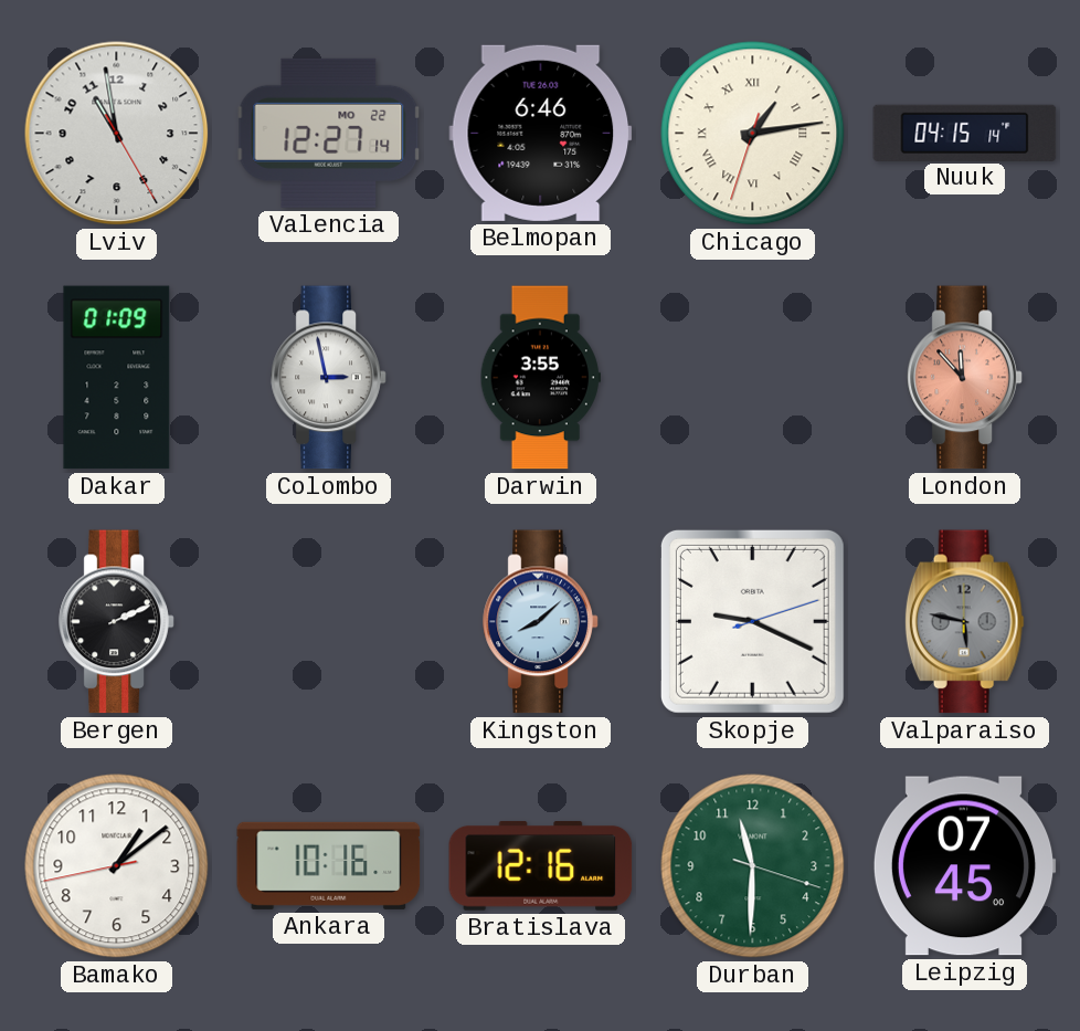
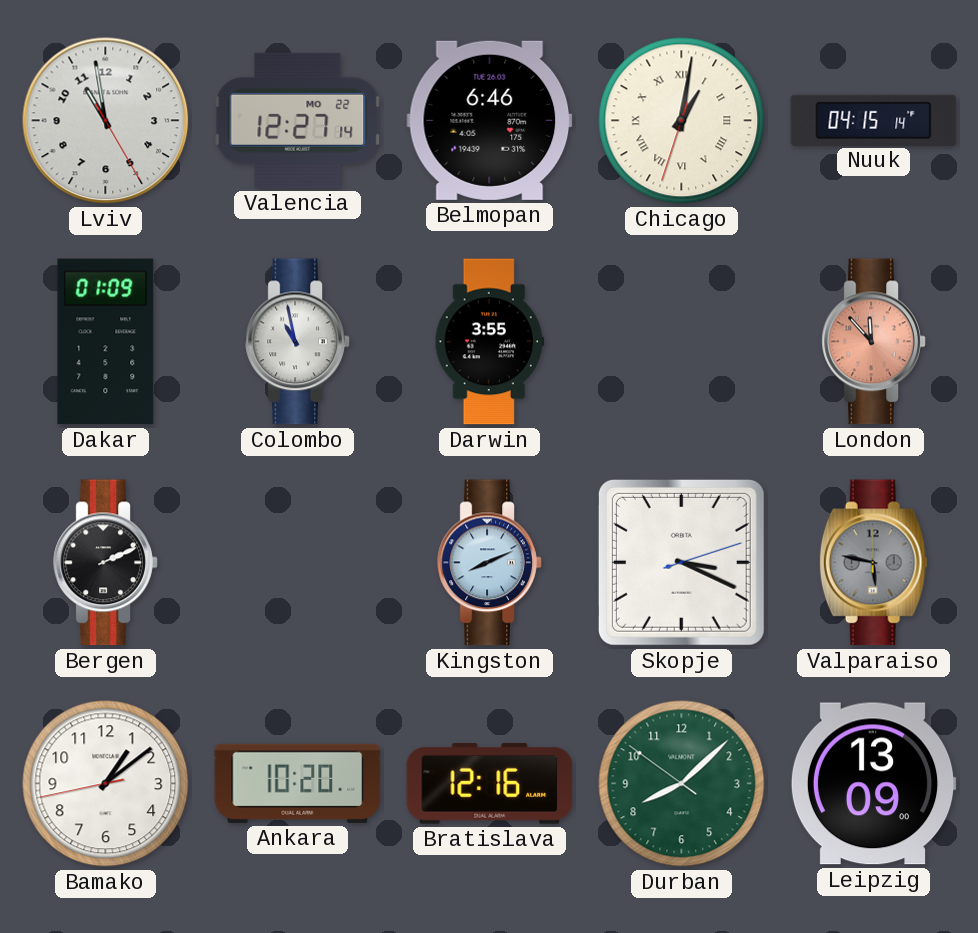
Chicago: 1:13 -> 1:01 (682, 121)
Colombo: 2:58 -> 10:58 (298, 342)
Kingston: 8:08 -> 8:11 (490, 563)
Skopje: 9:19 -> 3:19 (681, 562)
Ankara: 10:16 -> 10:20 (298, 783)
Durban: 11:30 -> 8:07 (682, 784)
Leipzig: 07:45 -> 13:09 (873, 784)
